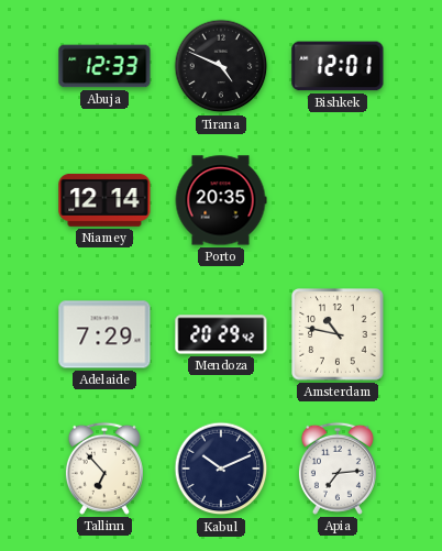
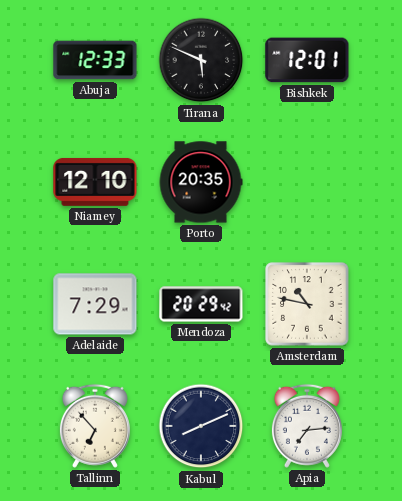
Tirana: 4:49 -> 5:49 (201, 60)
Niamey: 12:14 -> 12:10 (95, 182)
Kabul: 10:11 -> 8:11 (201, 426)
